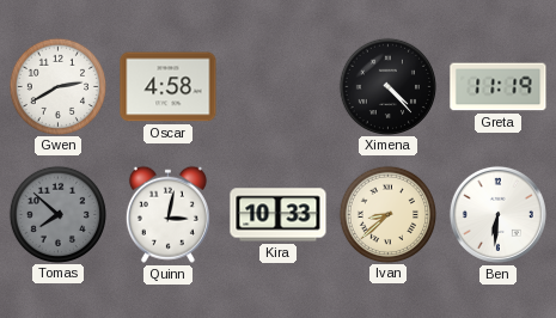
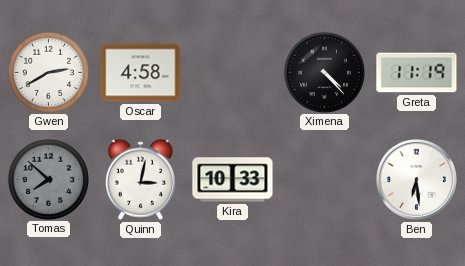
Ivan: 8:38 -> none (387, 214)
Ben: 6:31 -> 6:29 (416, 179)
